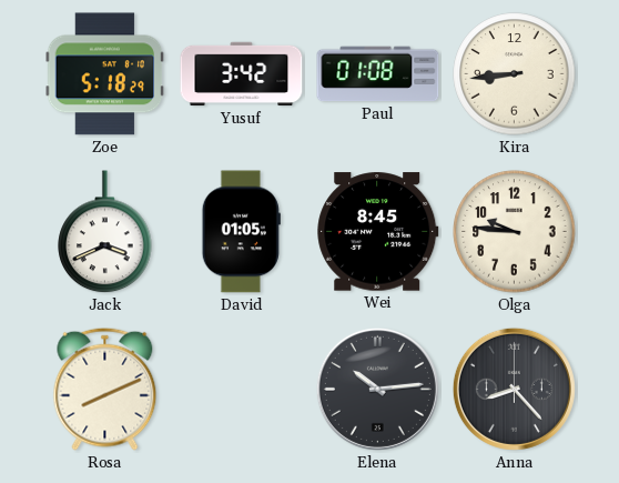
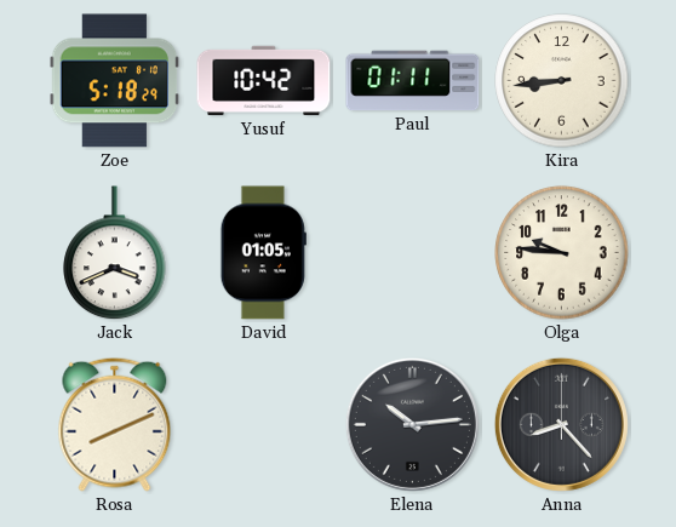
Yusuf: 3:42 -> 10:42 (264, 81)
Paul: 01:08 -> 01:11 (413, 81)
Wei: 8:45 -> none (378, 232)
